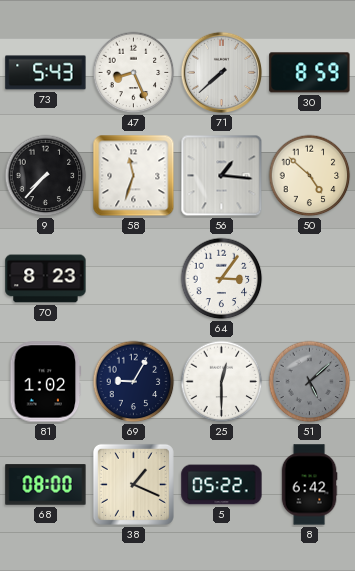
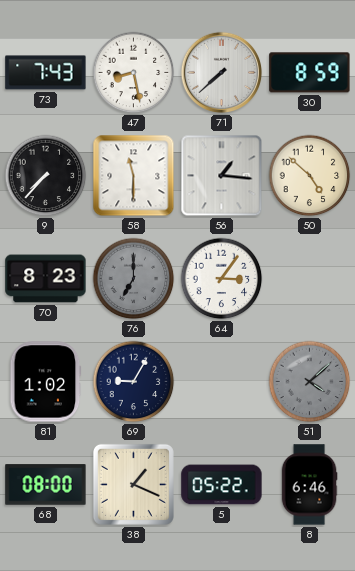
73: 5:43 -> 7:43 (46, 73)
47: 8:26 -> 8:28 (134, 73)
58: 11:33 -> 11:30 (134, 176)
76: none -> 7:00 (134, 279)
25: 12:30 -> none (222, 382)
51: 5:08 -> 4:08 (310, 382)
8: 6:42 -> 6:46 (309, 485)
